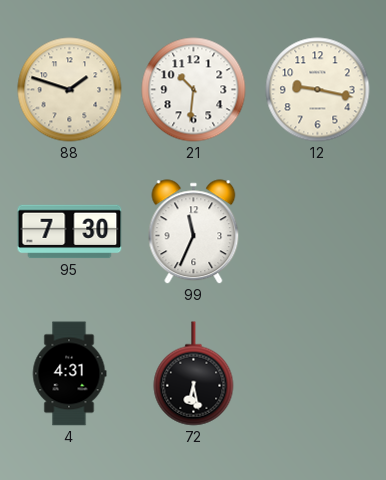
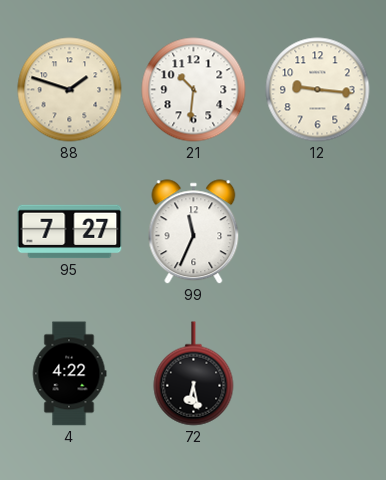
12: 9:17 -> 9:16 (318, 90)
95: 7:30 -> 7:27 (70, 232)
4: 4:31 -> 4:22 (69, 374)
